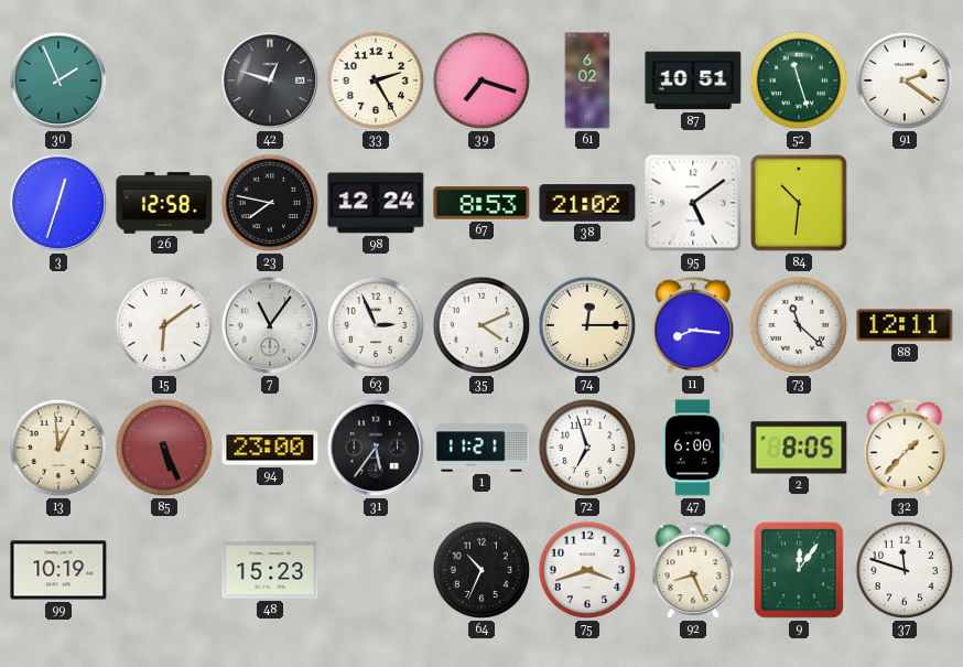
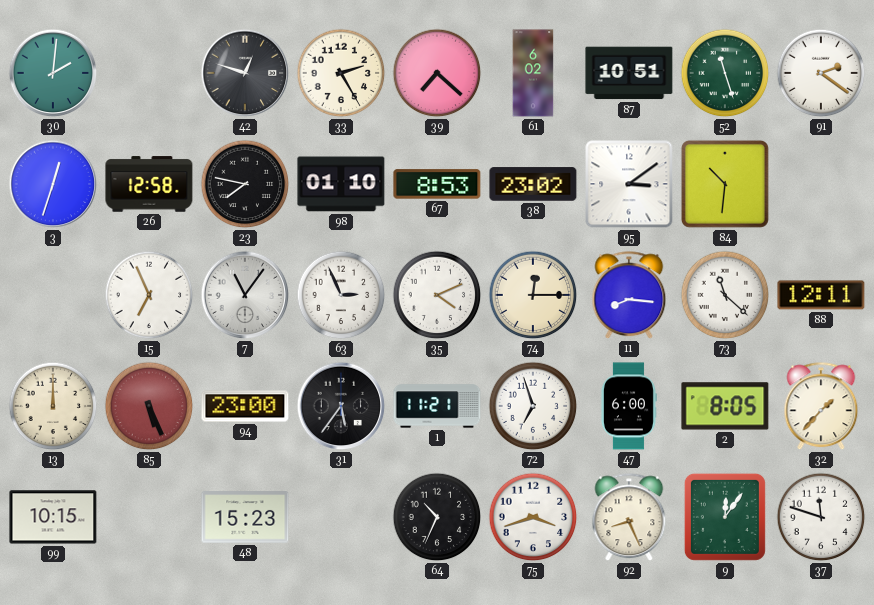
30: 1:56 -> 2:01 (53, 73)
39: 7:18 -> 7:22 (437, 73)
98: 12:24 -> 01:10 (341, 184)
38: 21:02 -> 23:02 (533, 184)
95: 5:09 -> 3:09 (629, 184)
15: 6:09 -> 6:56 (149, 295)
13: 12:59 -> 12:00 (53, 406)
99: 10:19 -> 10:15 (53, 517)
